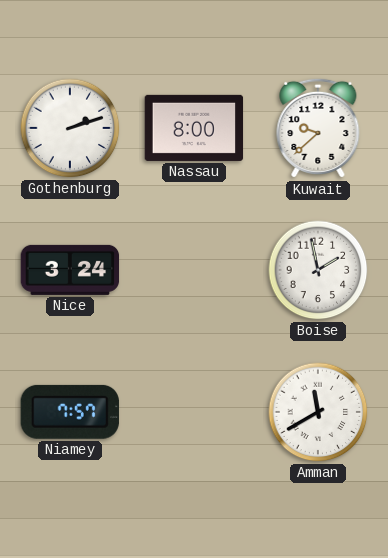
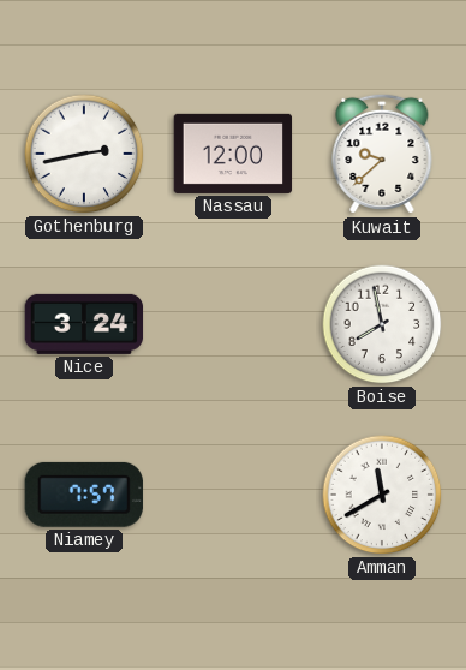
Gothenburg: 2:12 -> 2:43 (84, 154)
Nassau: 8:00 -> 12:00 (233, 154)
Boise: 1:58 -> 7:58 (382, 324)
